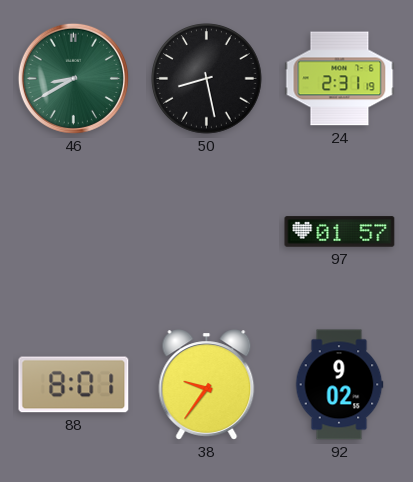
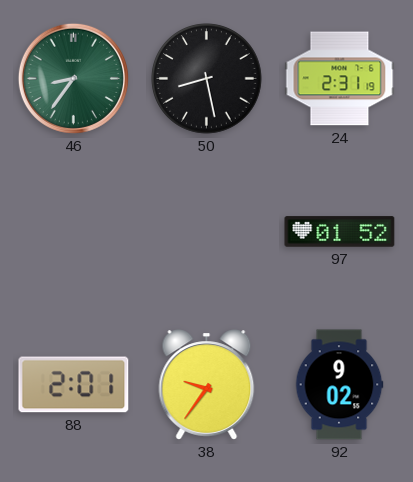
46: 8:40 -> 8:36 (73, 78)
97: 01:57 -> 01:52 (340, 232)
88: 8:01 -> 2:01 (74, 385)
